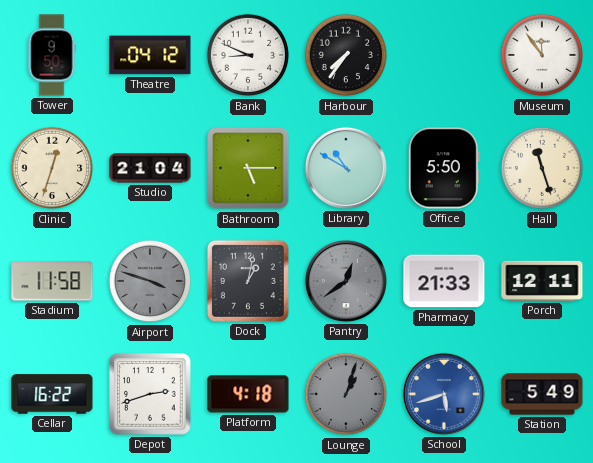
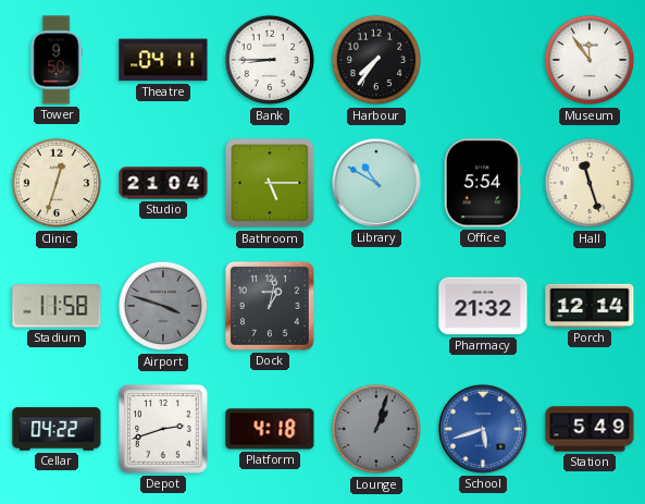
Theatre: 04:12 -> 04:11 (163, 60)
Bank: 8:49 -> 8:45 (270, 60)
Office: 5:50 -> 5:54 (483, 183)
Pantry: 12:39 -> none (346, 281)
Pharmacy: 21:33 -> 21:32 (483, 306)
Porch: 12:11 -> 12:14 (590, 306)
Cellar: 16:22 -> 04:22 (57, 429)
